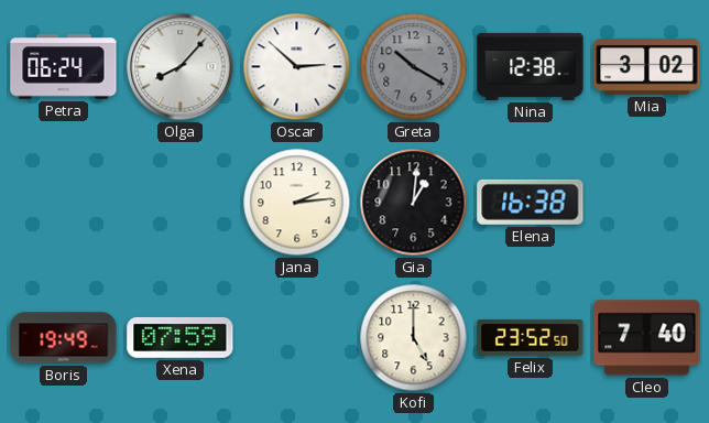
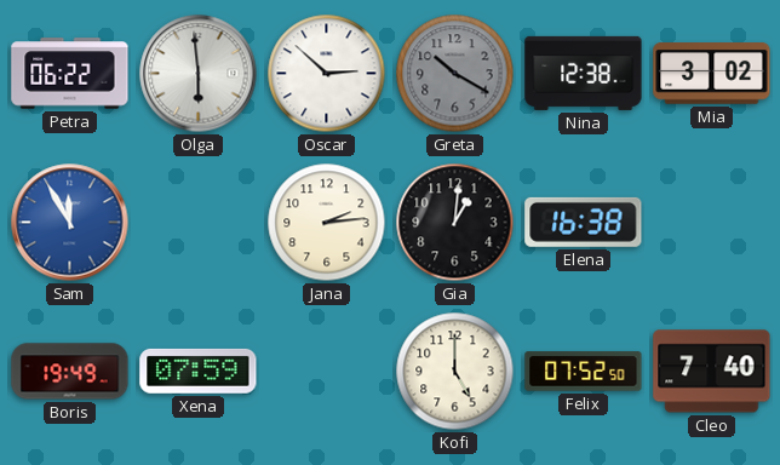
Petra: 06:24 -> 06:22 (70, 74)
Olga: 8:07 -> 5:59 (199, 74)
Sam: none -> 11:55 (70, 223)
Felix: 23:52 -> 07:52 (584, 372)
